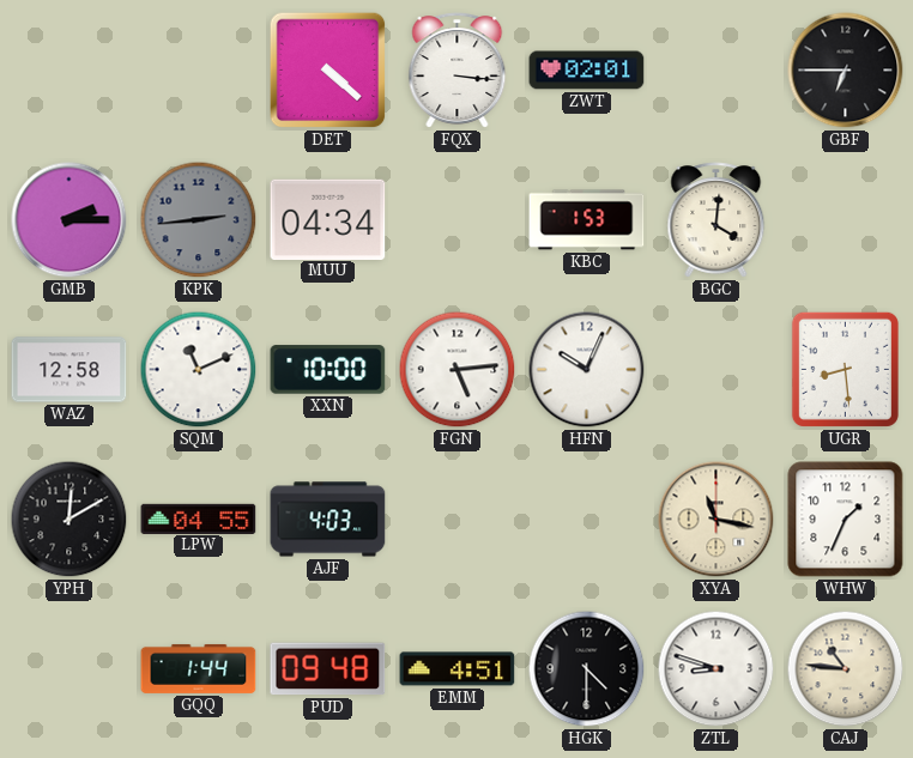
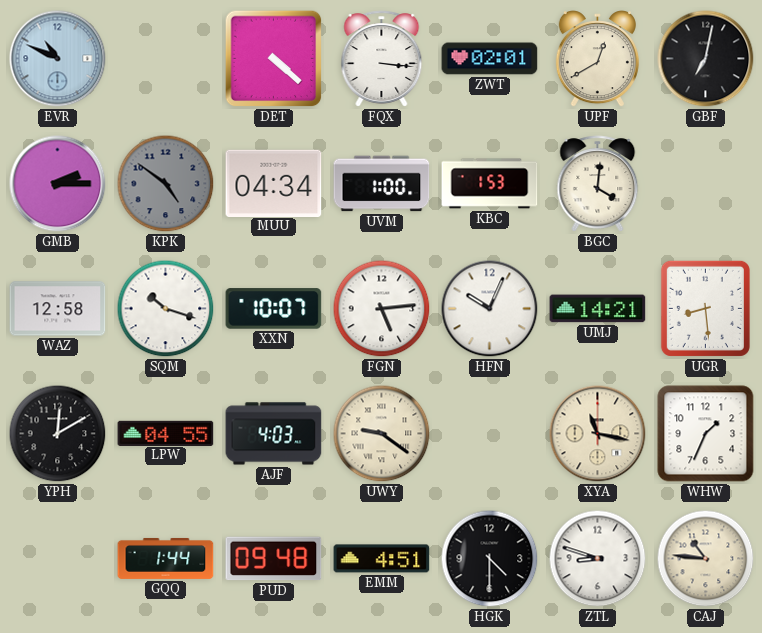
EVR: none -> 10:49 (58, 59)
UPF: none -> 12:40 (597, 59)
GBF: 6:45 -> 7:02 (706, 59)
KPK: 2:44 -> 4:51 (166, 184)
UVM: none -> 1:00 (382, 184)
SQM: 11:11 -> 10:18 (166, 309)
XXN: 10:00 -> 10:07 (274, 309)
UMJ: none -> 14:21 (598, 309)
UWY: none -> 9:21 (382, 434)
